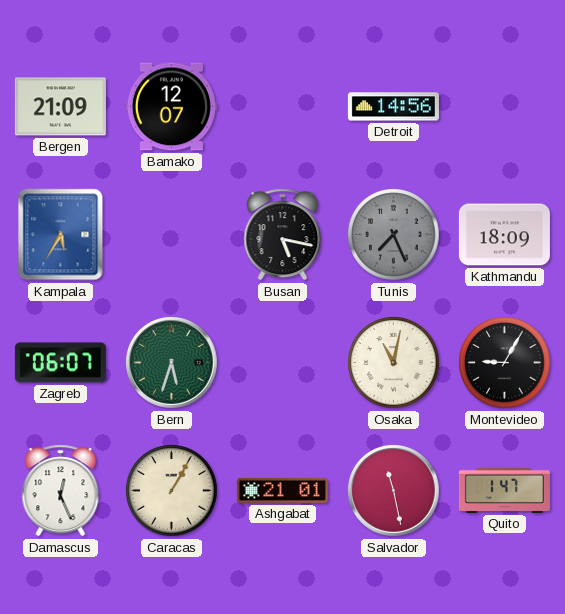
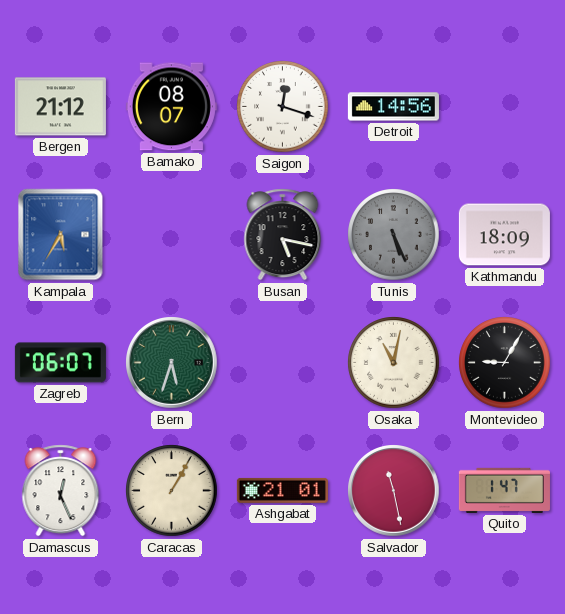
Bergen: 21:09 -> 21:12 (60, 107)
Bamako: 12:07 -> 08:07 (171, 107)
Saigon: none -> 12:18 (283, 107)
Tunis: 7:26 -> 5:26 (394, 235)
